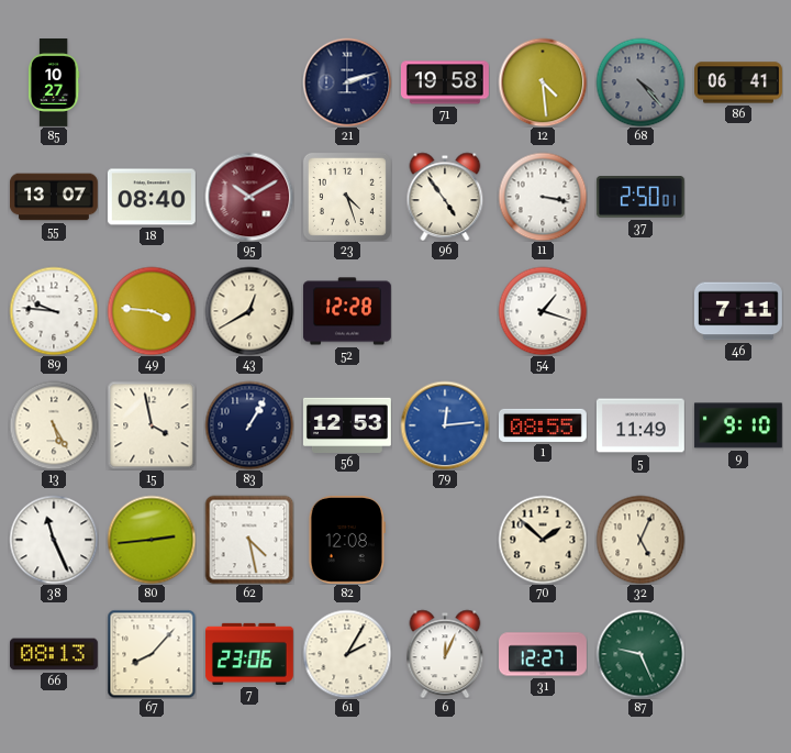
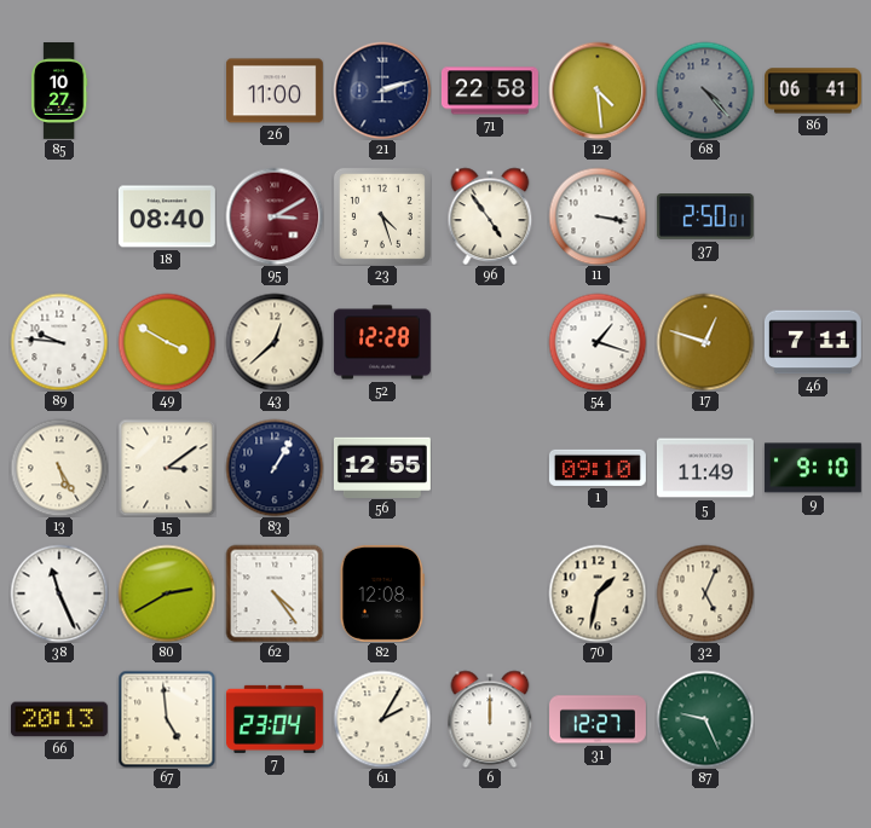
26: none -> 11:00 (275, 91)
71: 19:58 -> 22:58 (490, 91)
55: 13:07 -> none (54, 197)
95: 10:10 -> 3:10 (275, 216)
49: 3:46 -> 3:50 (167, 342)
43: 12:40 -> 12:38 (275, 342)
17: none -> 12:48 (705, 342)
15: 3:58 -> 3:09 (167, 468)
56: 12:53 -> 12:55 (382, 467)
79: 12:14 -> none (445, 425)
1: 08:55 -> 09:10 (598, 468)
80: 2:44 -> 2:40 (167, 594)
62: 4:28 -> 4:24 (275, 594)
70: 1:52 -> 1:32 (598, 594)
66: 08:13 -> 20:13 (59, 719)
67: 8:07 -> 4:59 (167, 719)
7: 23:06 -> 23:04 (275, 719)
6: 12:04 -> 12:00 (490, 719)
